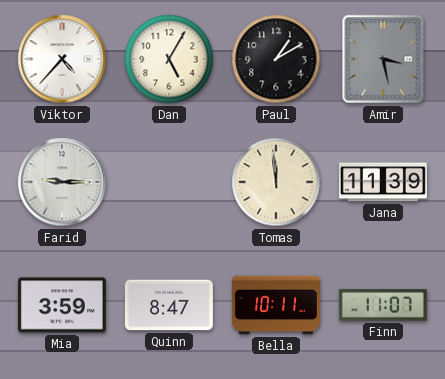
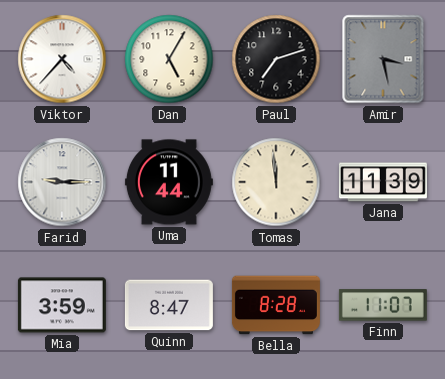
Paul: 1:10 -> 7:12 (276, 59)
Uma: none -> 11:44 (169, 182)
Bella: 10:11 -> 8:28 (276, 305)
